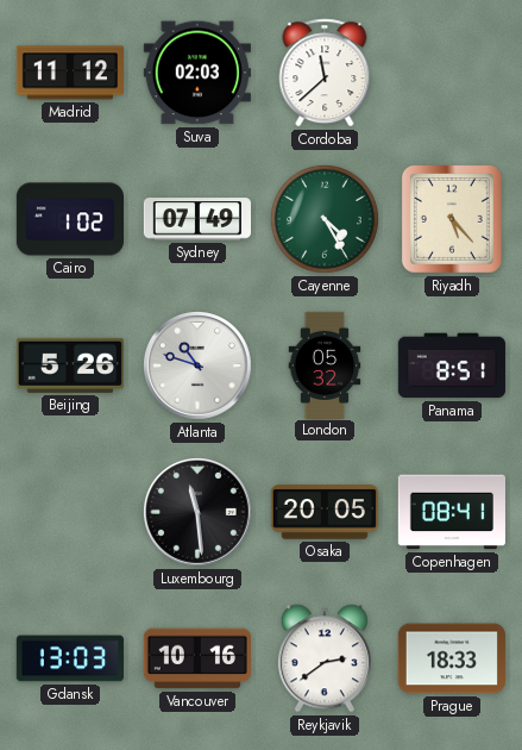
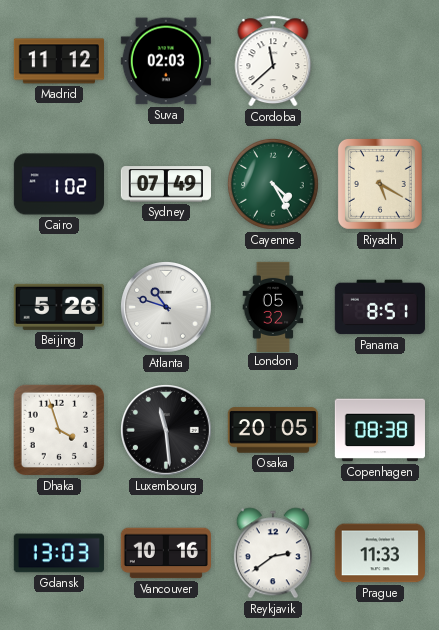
Riyadh: 5:23 -> 5:20 (380, 184)
Dhaka: none -> 3:57 (59, 430)
Copenhagen: 08:41 -> 08:38 (379, 430)
Prague: 18:33 -> 11:33 (380, 553)
